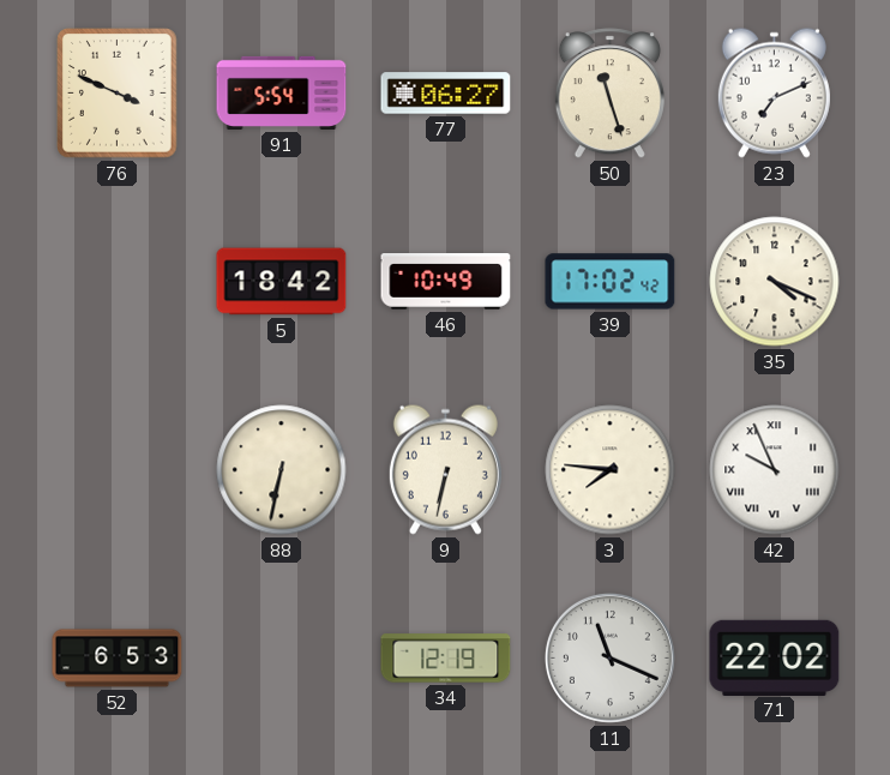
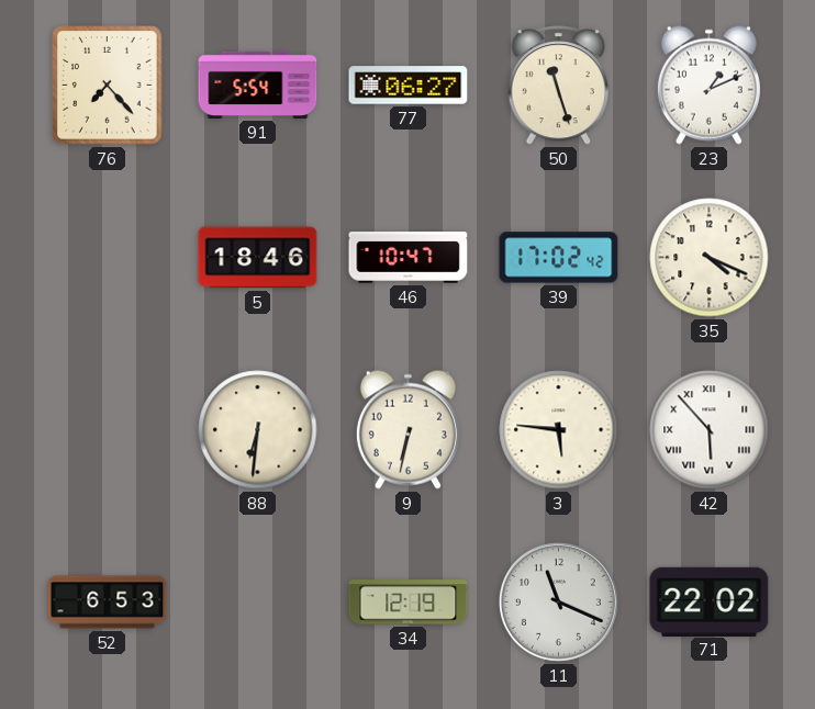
76: 3:49 -> 7:23 (108, 86)
23: 7:11 -> 1:11 (708, 85)
5: 18:42 -> 18:46 (258, 258)
46: 10:49 -> 10:47 (409, 258)
88: 6:32 -> 6:31 (258, 430)
3: 7:46 -> 5:46 (559, 430)
42: 9:56 -> 5:53 (710, 430)
